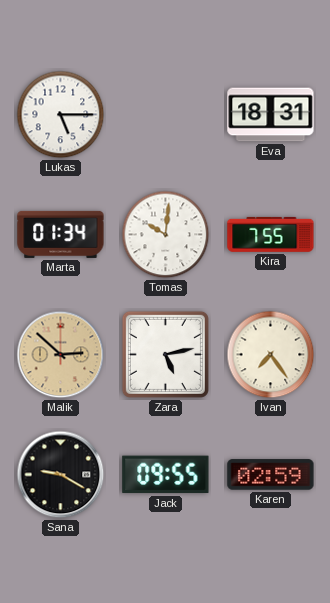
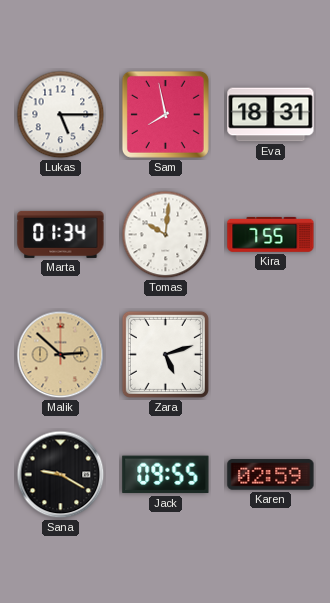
Sam: none -> 7:58 (165, 114)
Zara: 5:13 -> 5:12 (165, 354)
Ivan: 7:24 -> none (271, 355)
